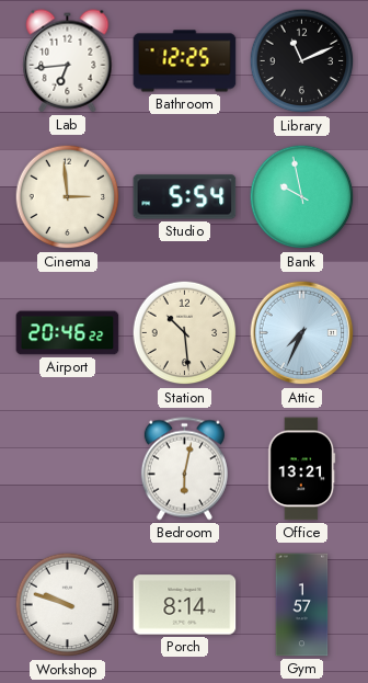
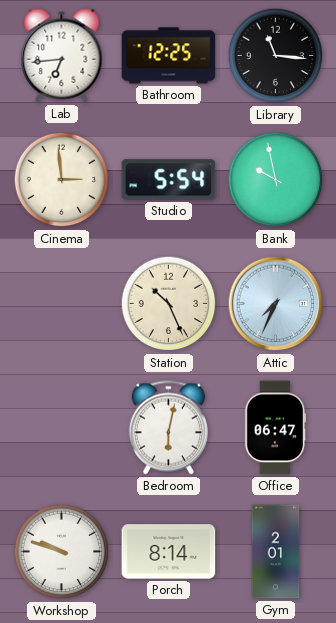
Library: 11:11 -> 11:16 (276, 56)
Airport: 20:46 -> none (68, 333)
Station: 10:29 -> 10:26 (169, 304)
Office: 13:21 -> 06:47 (276, 428)
Gym: 1:57 -> 2:01 (276, 552)
